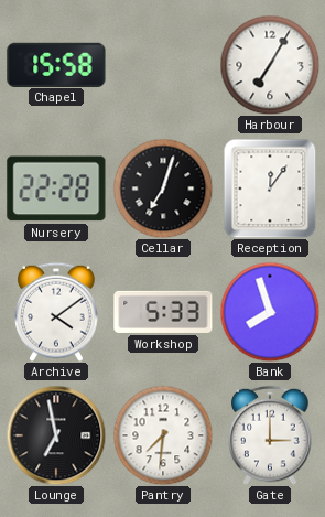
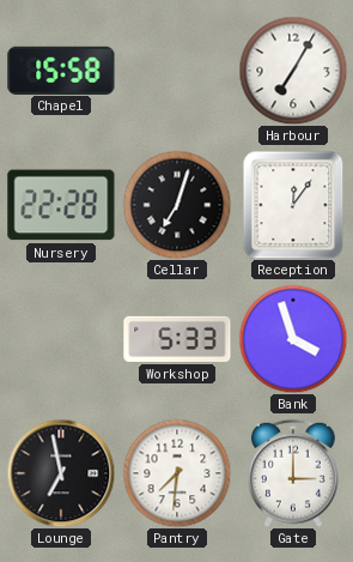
Archive: 4:09 -> none (56, 312)
Bank: 7:57 -> 3:57 (293, 339)
